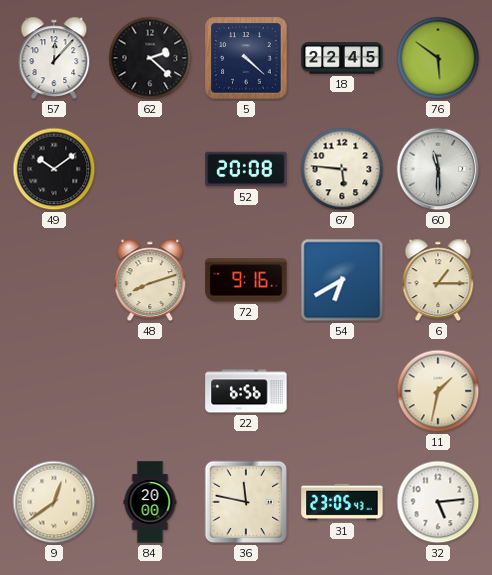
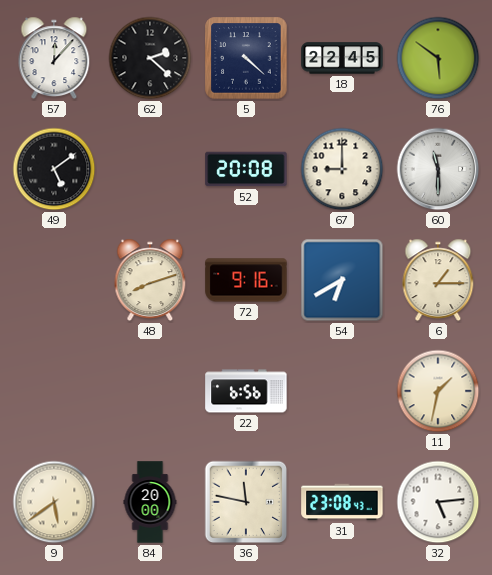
49: 10:09 -> 5:09 (54, 169)
67: 5:46 -> 9:00 (342, 169)
9: 12:39 -> 5:39 (54, 502)
31: 23:05 -> 23:08 (342, 502)
